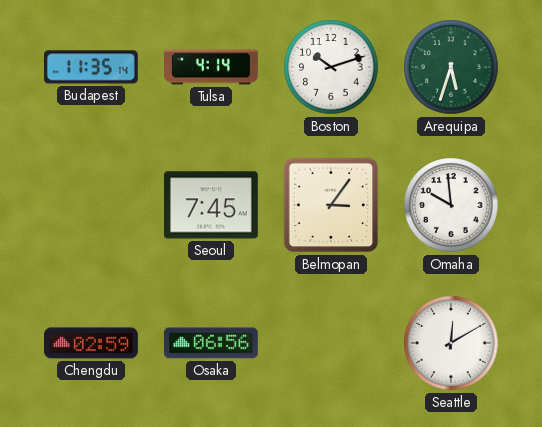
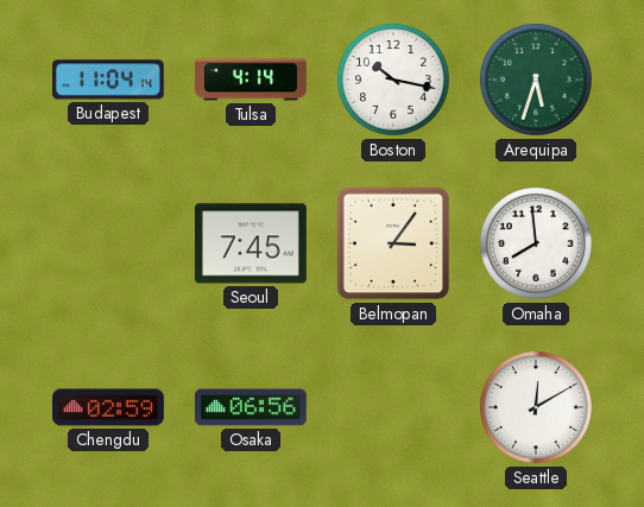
Budapest: 11:35 -> 11:04 (108, 80)
Boston: 10:12 -> 10:17 (393, 80)
Omaha: 9:59 -> 7:59 (536, 243)
